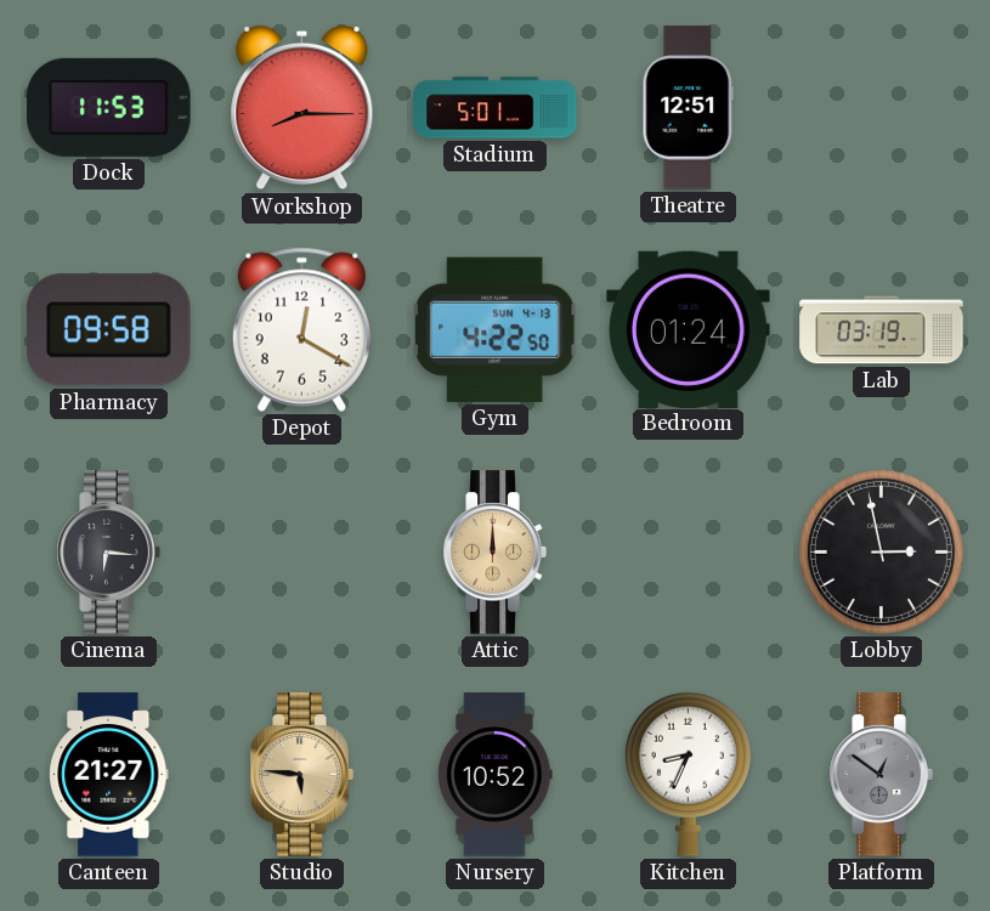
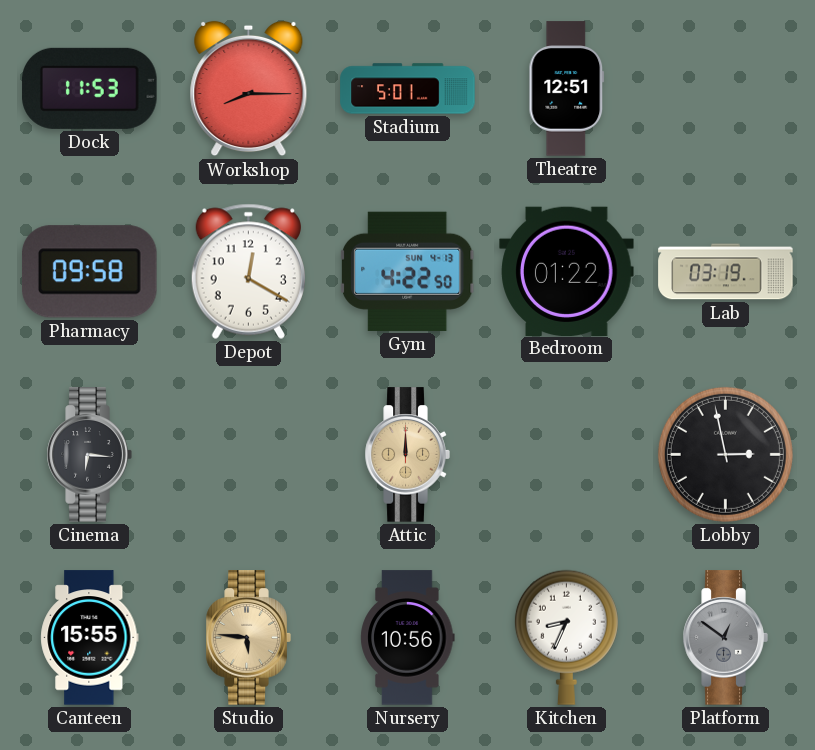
Bedroom: 01:24 -> 01:22 (567, 271)
Canteen: 21:27 -> 15:55 (90, 638)
Nursery: 10:52 -> 10:56 (408, 638)
